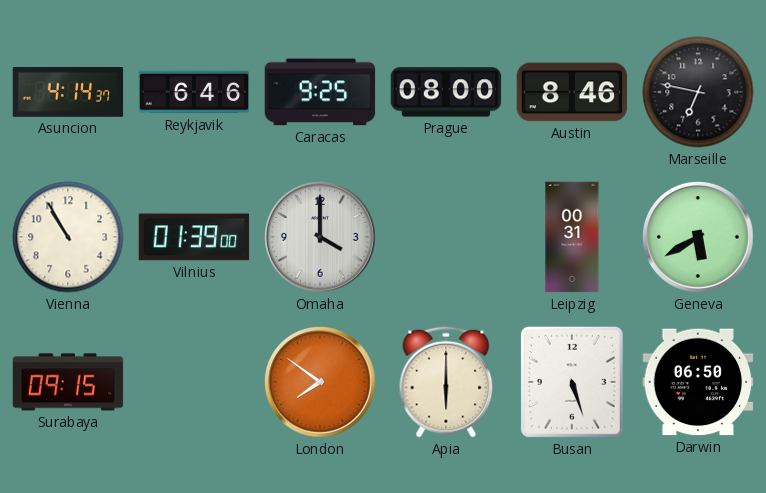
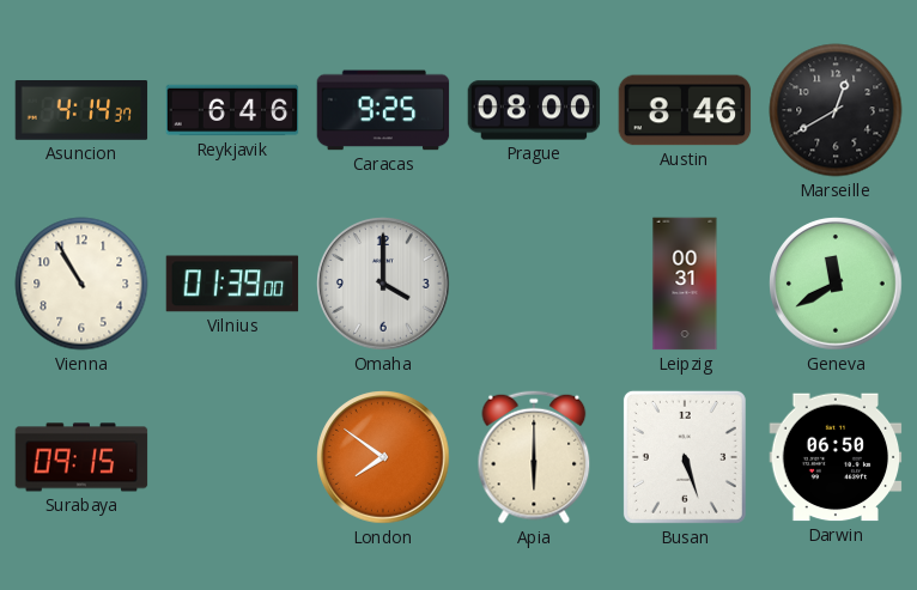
Marseille: 6:47 -> 12:40 (836, 110)
Geneva: 5:40 -> 11:40 (836, 284)
